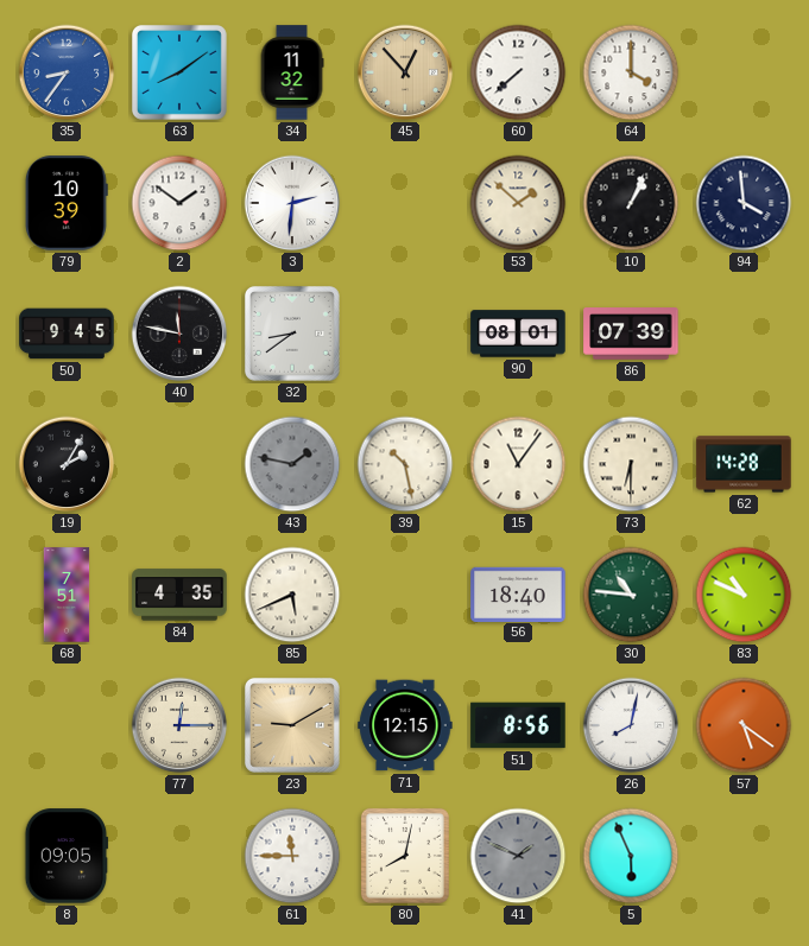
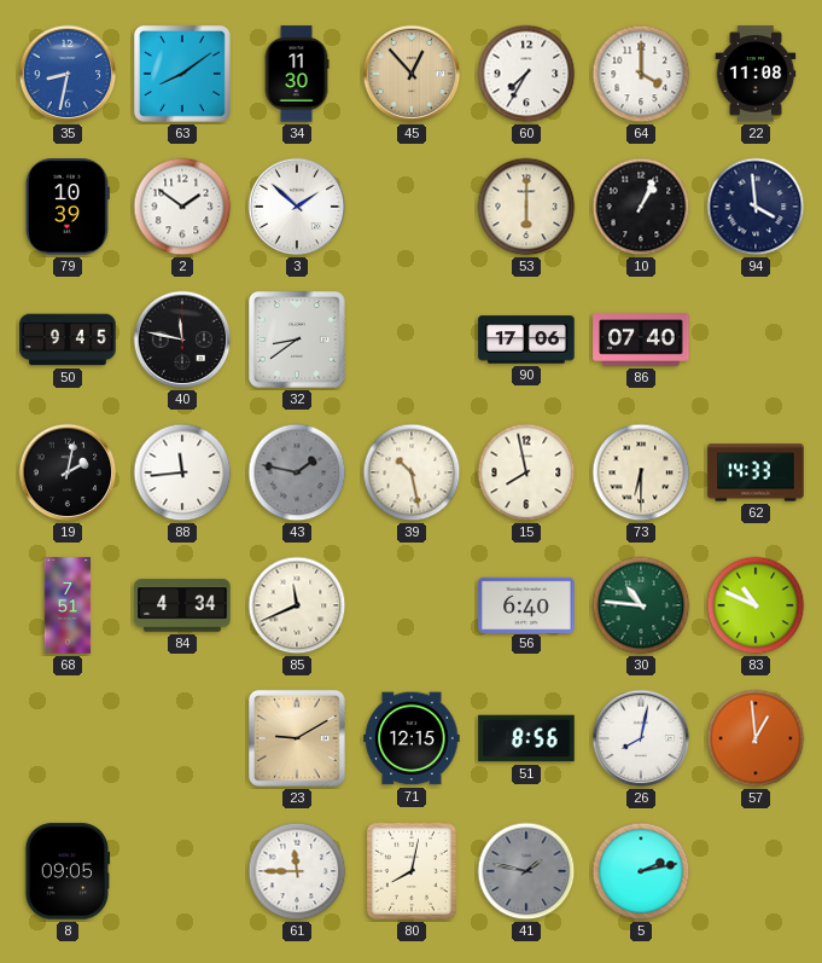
35: 8:36 -> 8:32 (68, 74)
34: 11:32 -> 11:30 (297, 74)
60: 7:38 -> 7:35 (526, 74)
22: none -> 11:08 (756, 74)
3: 2:31 -> 1:52 (297, 207)
53: 1:52 -> 6:00 (526, 207)
90: 08:01 -> 17:06 (526, 340)
86: 07:39 -> 07:40 (641, 341)
19: 2:05 -> 2:02 (68, 472)
88: none -> 11:44 (182, 472)
15: 11:06 -> 7:58 (526, 472)
62: 14:28 -> 14:33 (756, 472)
84: 4:35 -> 4:34 (182, 605)
85: 5:41 -> 11:41 (297, 605)
56: 18:40 -> 6:40 (526, 604)
77: 12:15 -> none (179, 725)
57: 5:21 -> 12:59 (756, 738)
41: 1:49 -> 1:47 (526, 871)
5: 5:56 -> 2:13 (641, 871)
